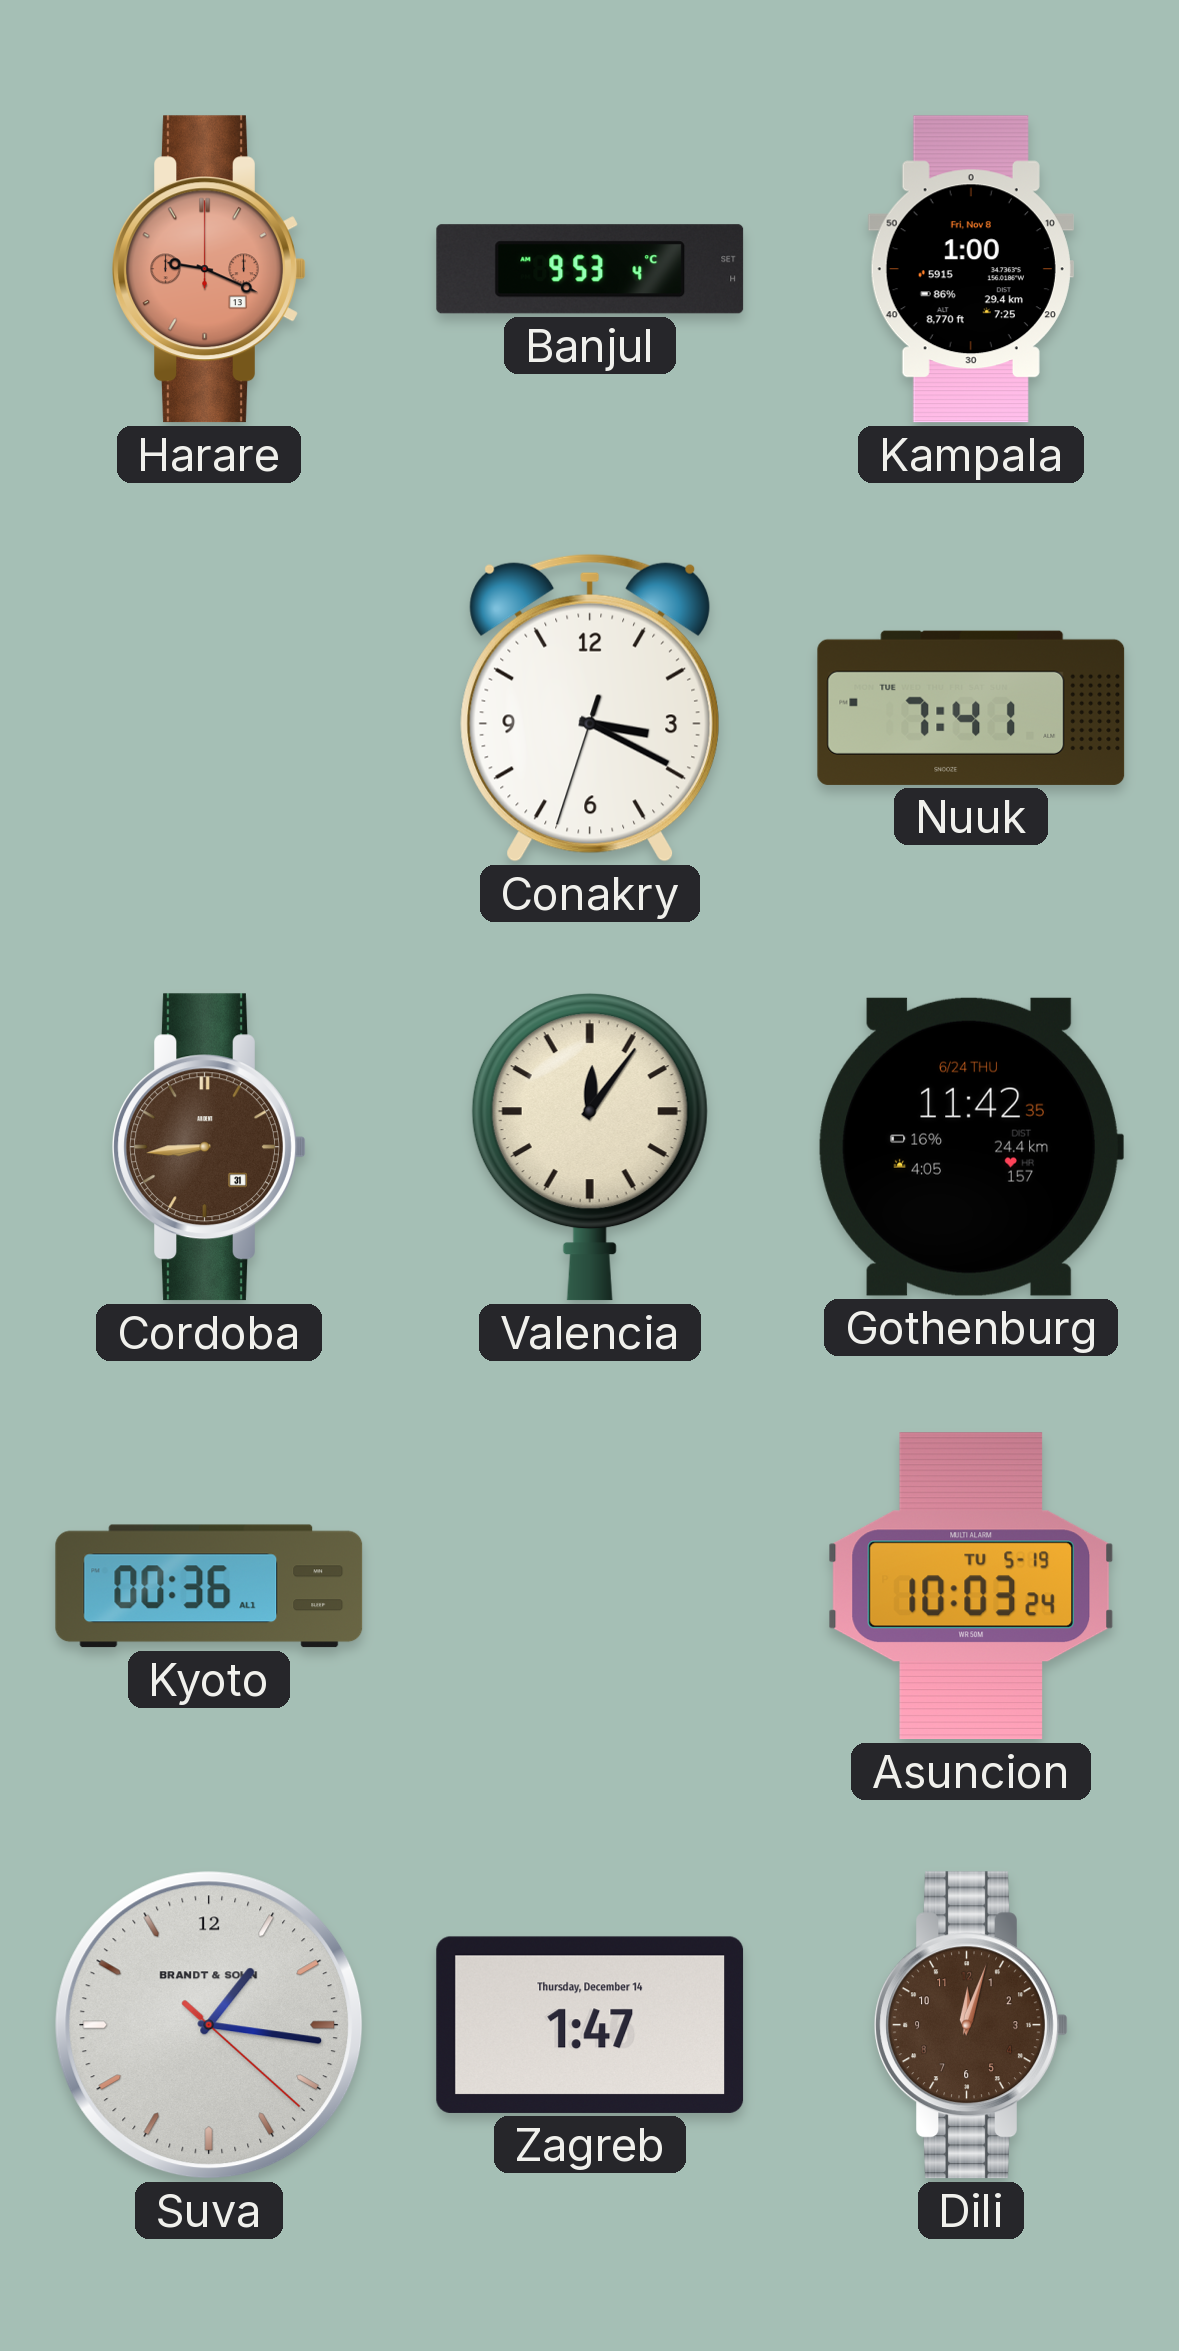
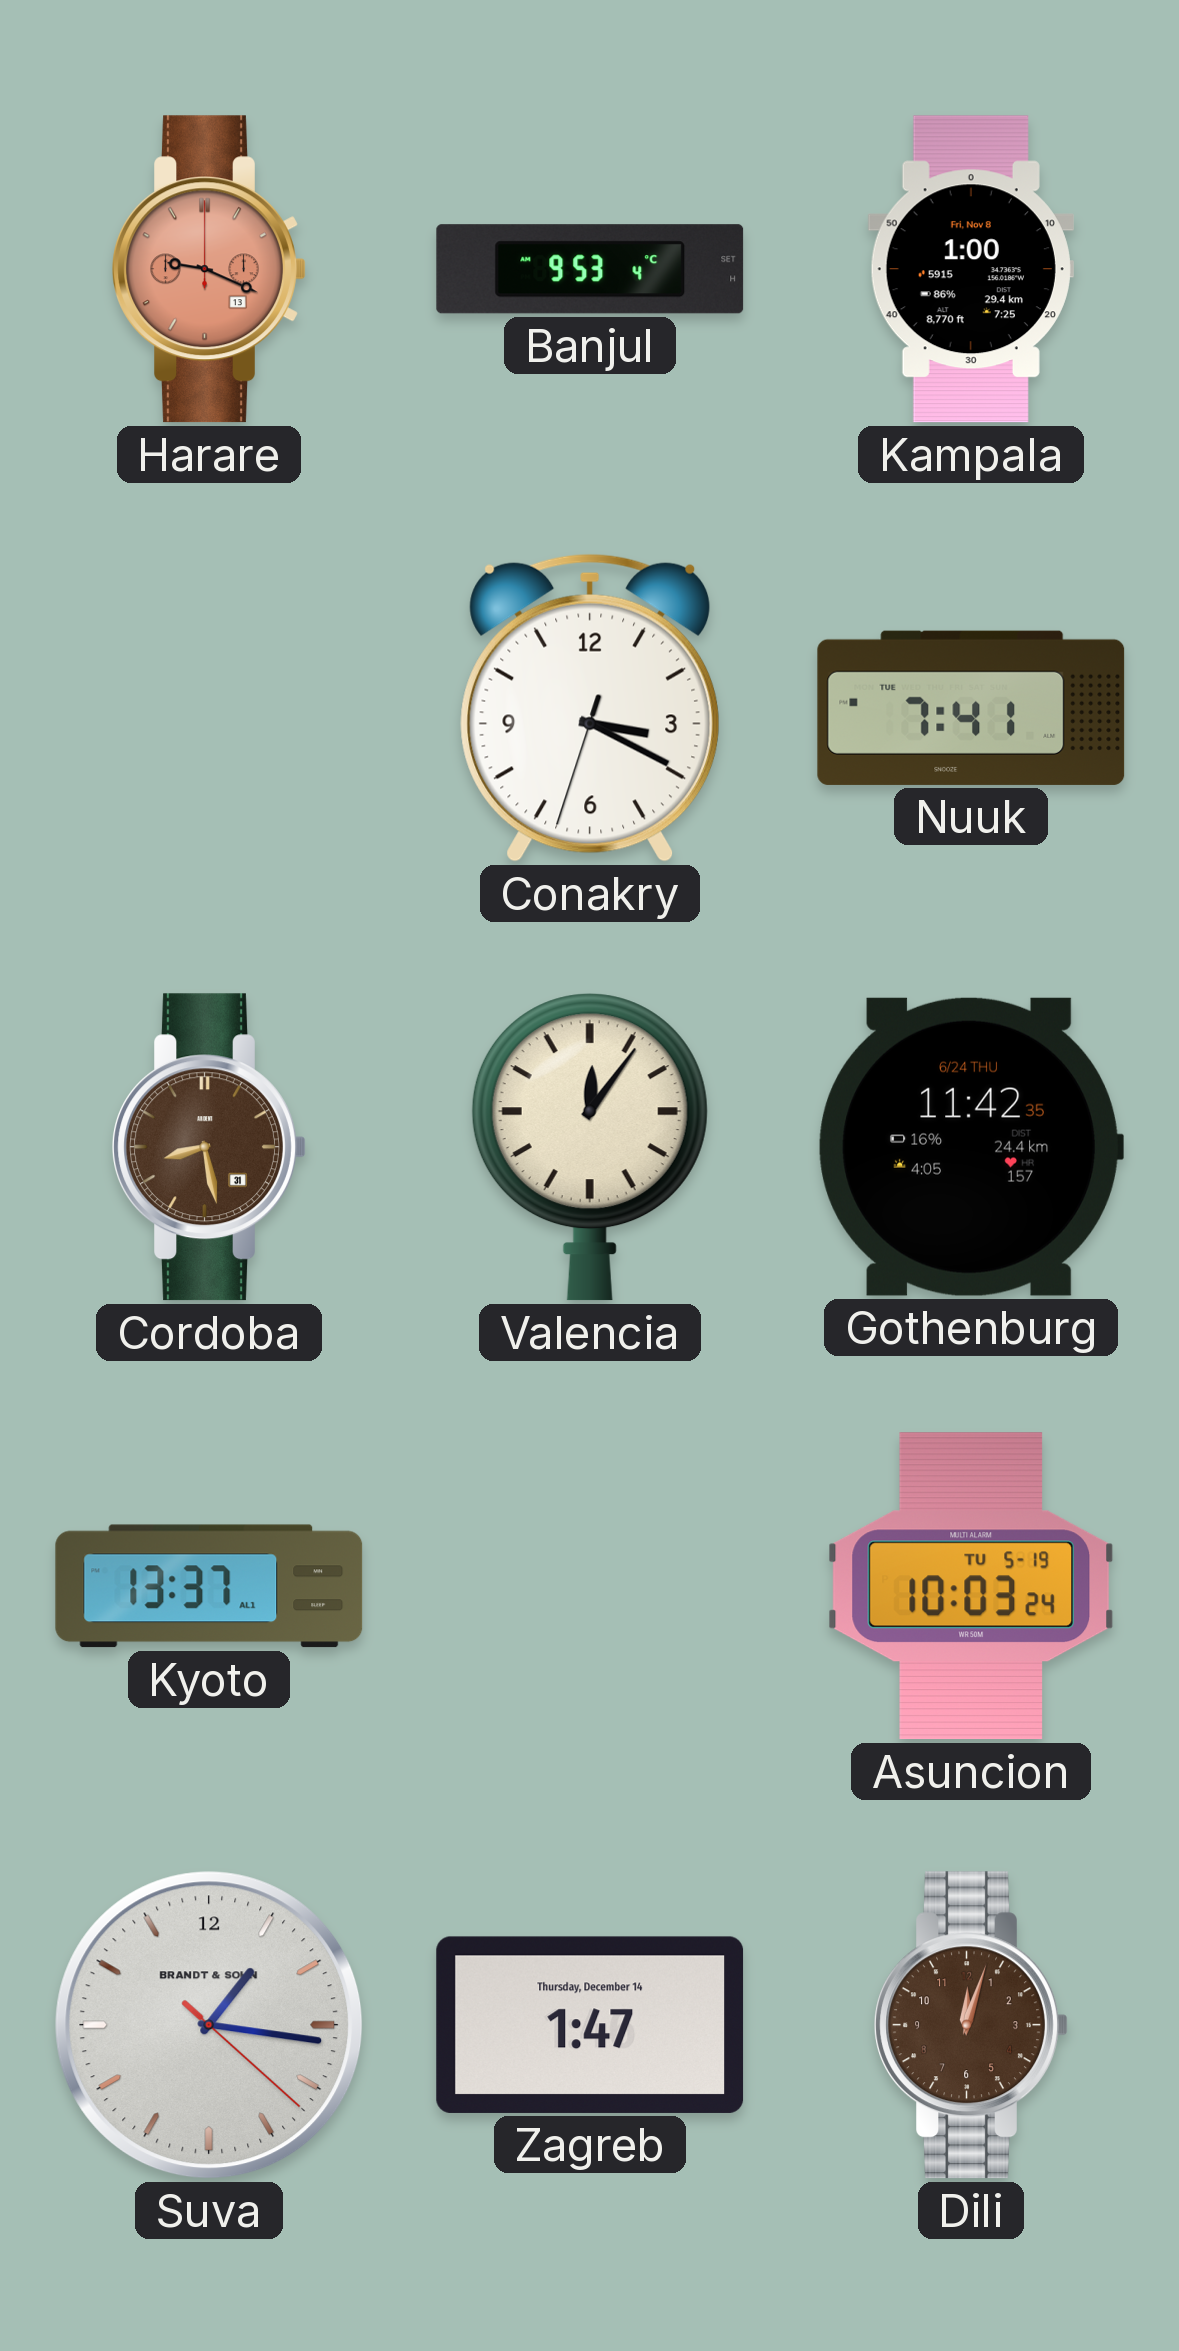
Cordoba: 8:44 -> 8:28 (209, 1147)
Kyoto: 00:36 -> 13:37 (209, 1586)
